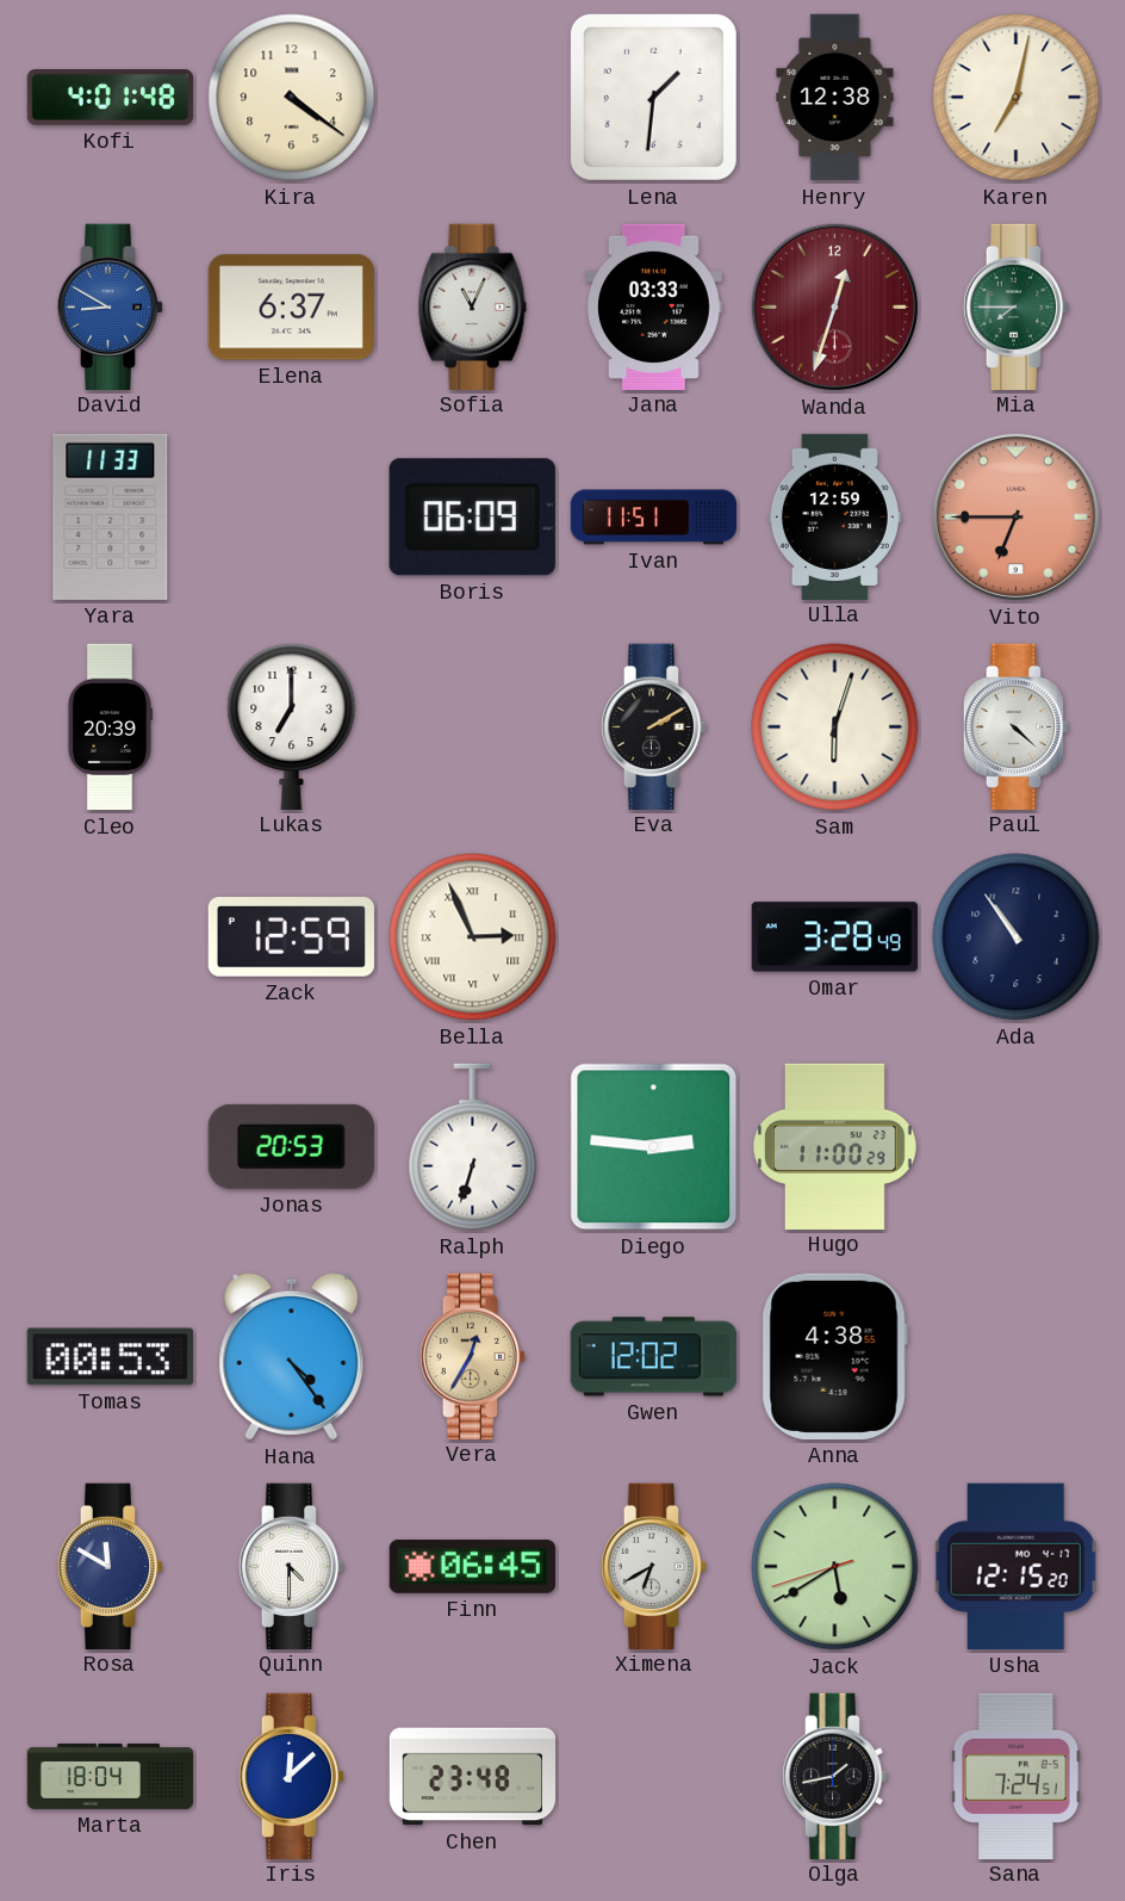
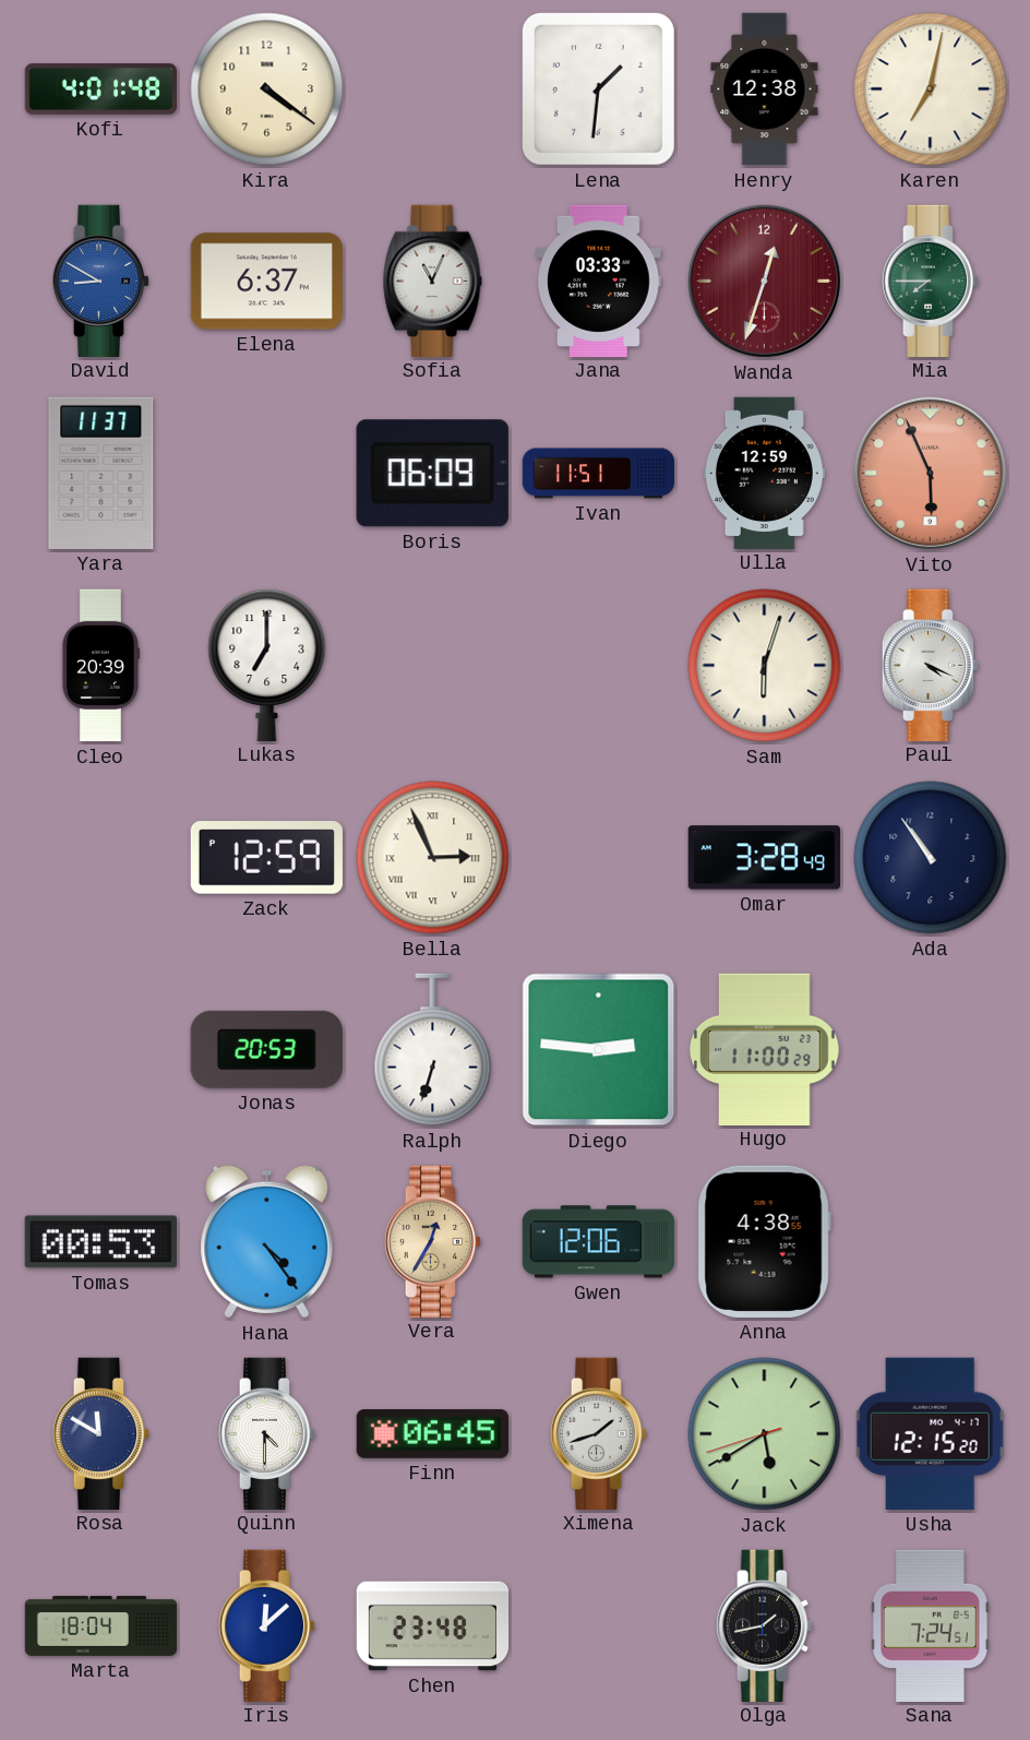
Yara: 11:33 -> 11:37 (101, 473)
Vito: 6:45 -> 5:56 (930, 473)
Eva: 2:10 -> none (654, 726)
Paul: 4:22 -> 4:19 (931, 665)
Gwen: 12:02 -> 12:06 (598, 1242)
Ximena: 6:40 -> 1:42 (599, 1433)
